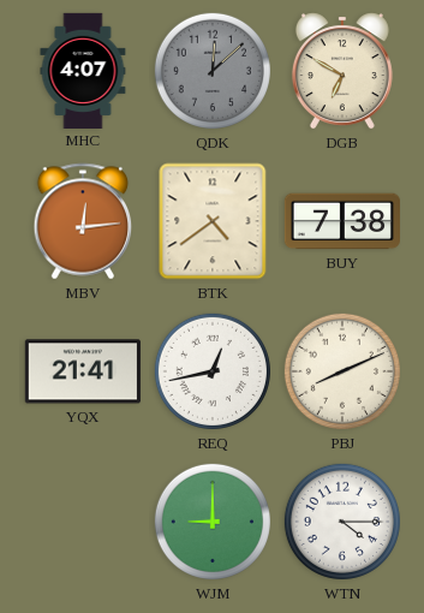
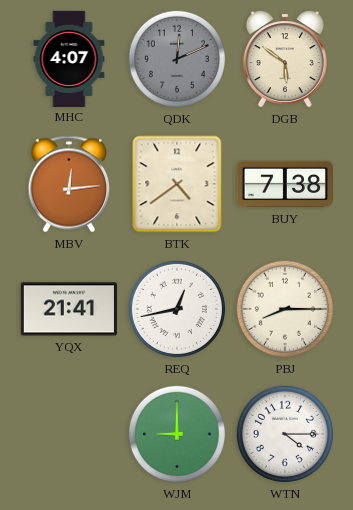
QDK: 12:08 -> 12:11 (177, 59)
DGB: 6:50 -> 5:51 (285, 59)
PBJ: 8:11 -> 8:15 (285, 309)
